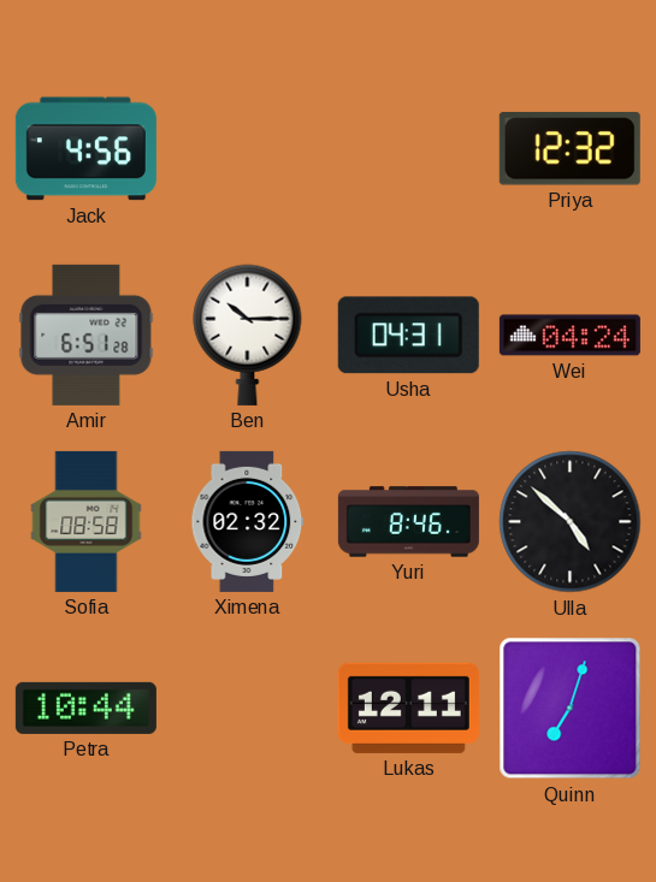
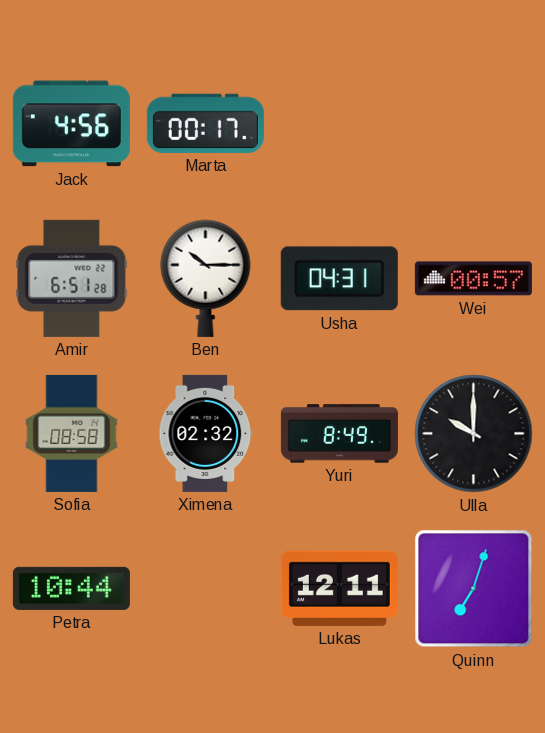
Marta: none -> 00:17 (205, 123)
Priya: 12:32 -> none (569, 149)
Wei: 04:24 -> 00:57 (473, 279)
Yuri: 8:46 -> 8:49 (339, 434)
Ulla: 4:52 -> 10:00 (474, 434)
